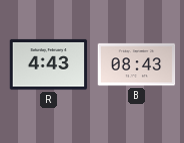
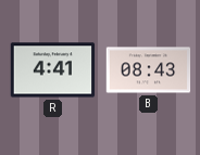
R: 4:43 -> 4:41 (52, 70)
